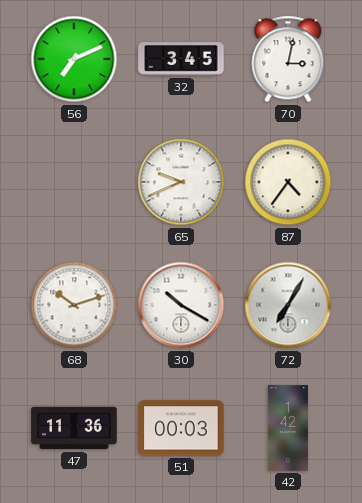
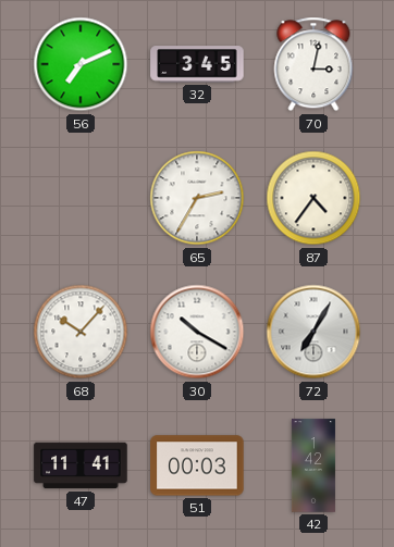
65: 9:41 -> 2:35 (197, 198)
68: 10:12 -> 10:07 (81, 332)
47: 11:36 -> 11:41 (81, 465)
